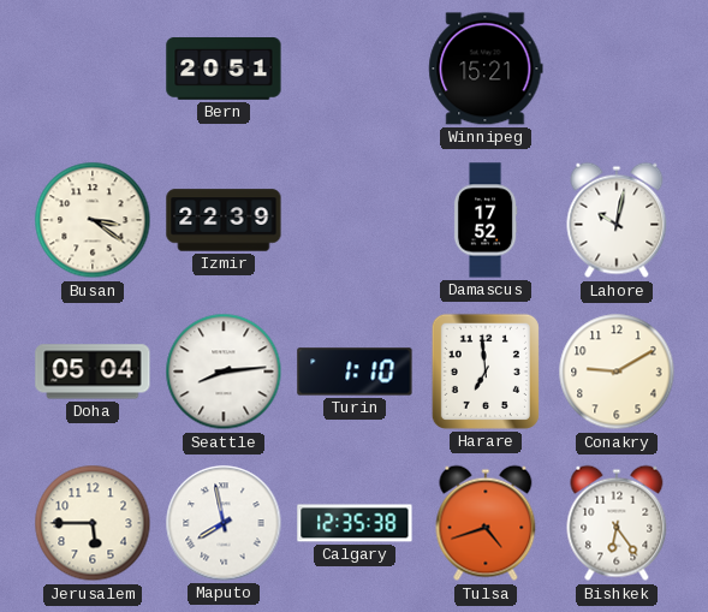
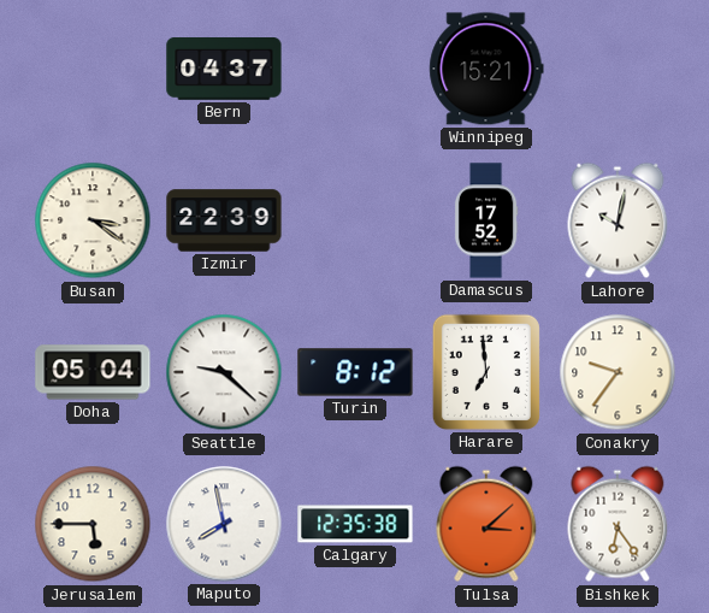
Bern: 20:51 -> 04:37 (224, 70)
Seattle: 8:14 -> 9:22 (224, 372)
Turin: 1:10 -> 8:12 (355, 372)
Conakry: 9:10 -> 9:36 (618, 372)
Tulsa: 4:42 -> 3:08 (486, 524)
